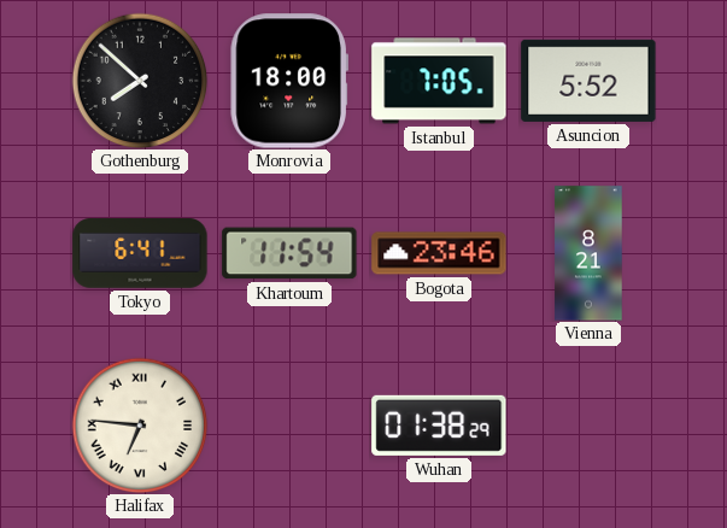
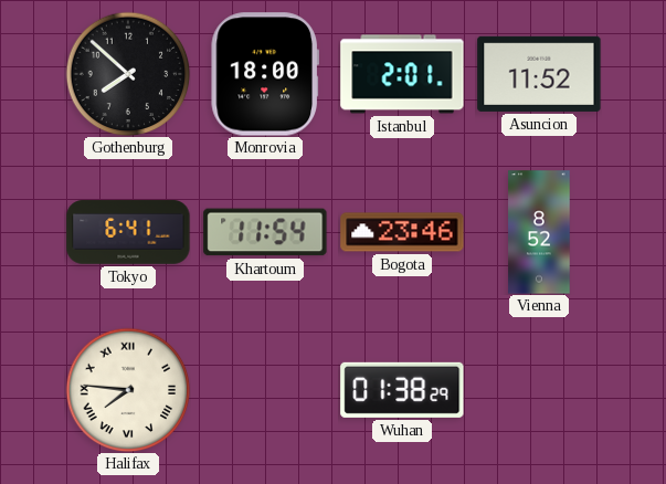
Istanbul: 7:05 -> 2:01 (402, 74)
Asuncion: 5:52 -> 11:52 (539, 74)
Vienna: 8:21 -> 8:52 (539, 232)
Halifax: 6:46 -> 7:46 (128, 390)
